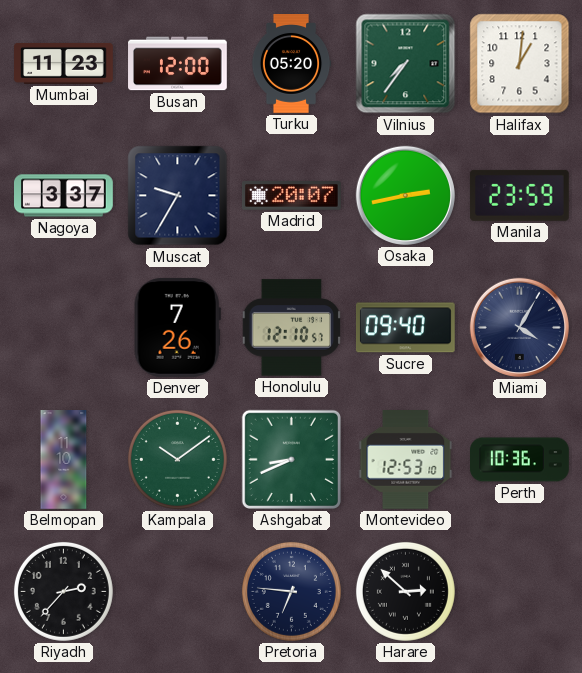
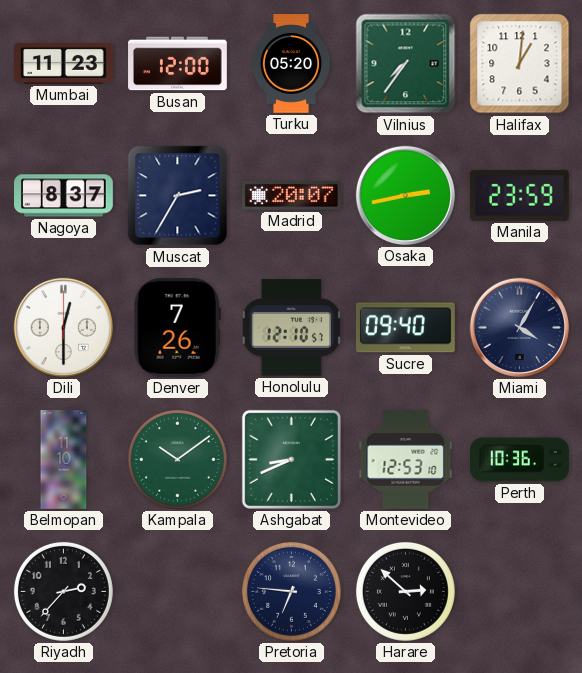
Nagoya: 3:37 -> 8:37 (64, 196)
Muscat: 9:35 -> 2:35 (178, 196)
Dili: none -> 12:30 (63, 327)
